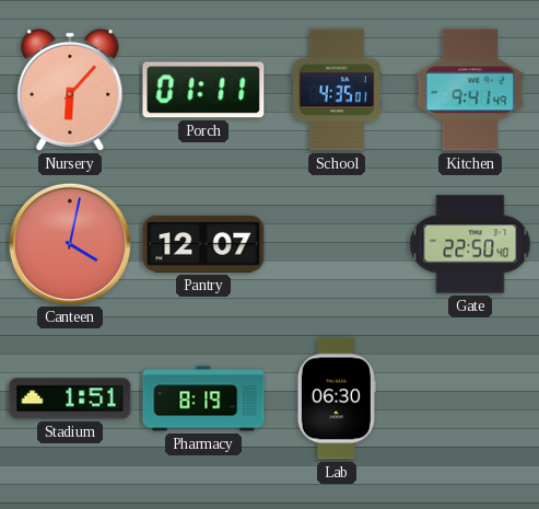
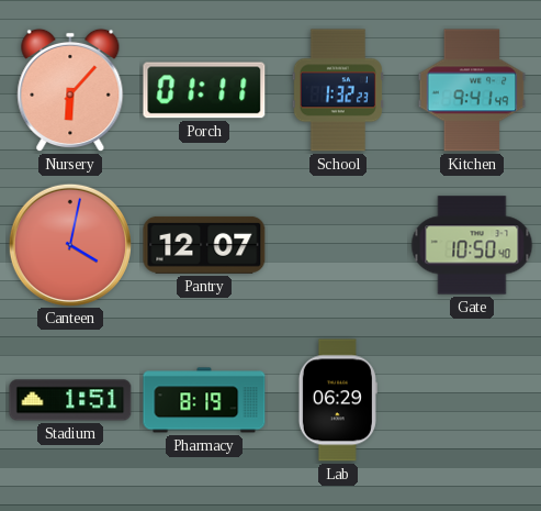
School: 4:35 -> 1:32 (338, 90)
Gate: 22:50 -> 10:50 (472, 245)
Lab: 06:30 -> 06:29 (338, 400)
